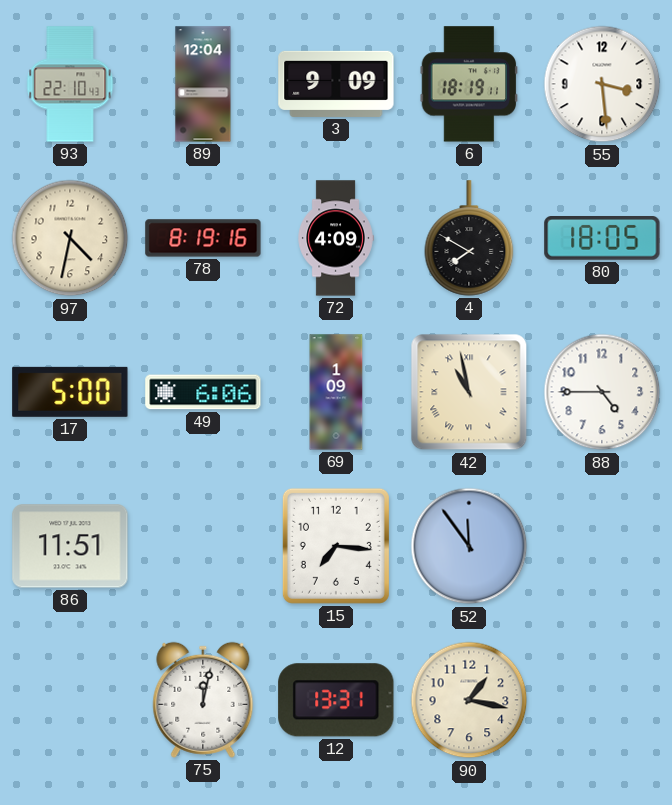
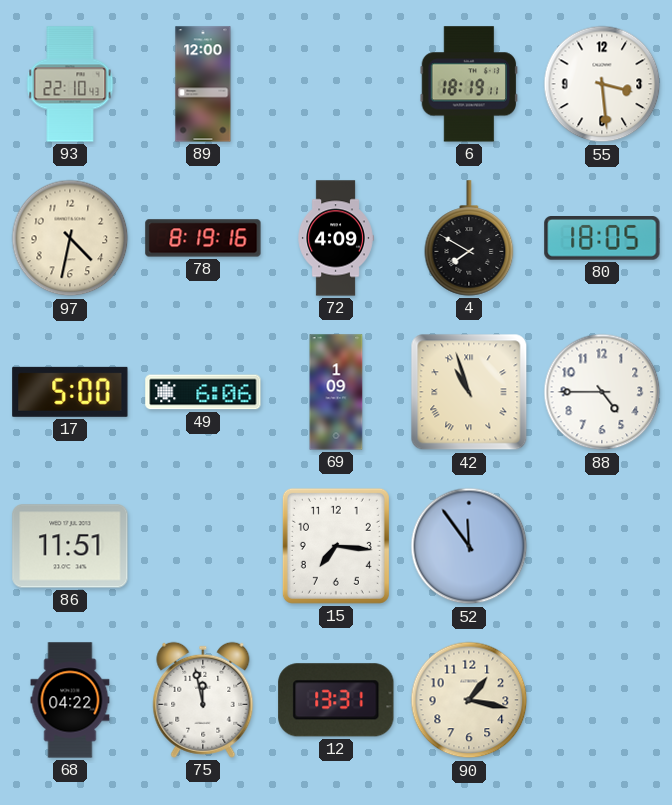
89: 12:04 -> 12:00 (203, 84)
3: 9:09 -> none (336, 84)
42: 10:58 -> 10:57 (469, 392)
68: none -> 04:22 (70, 700)
75: 12:02 -> 11:58 (203, 700)
